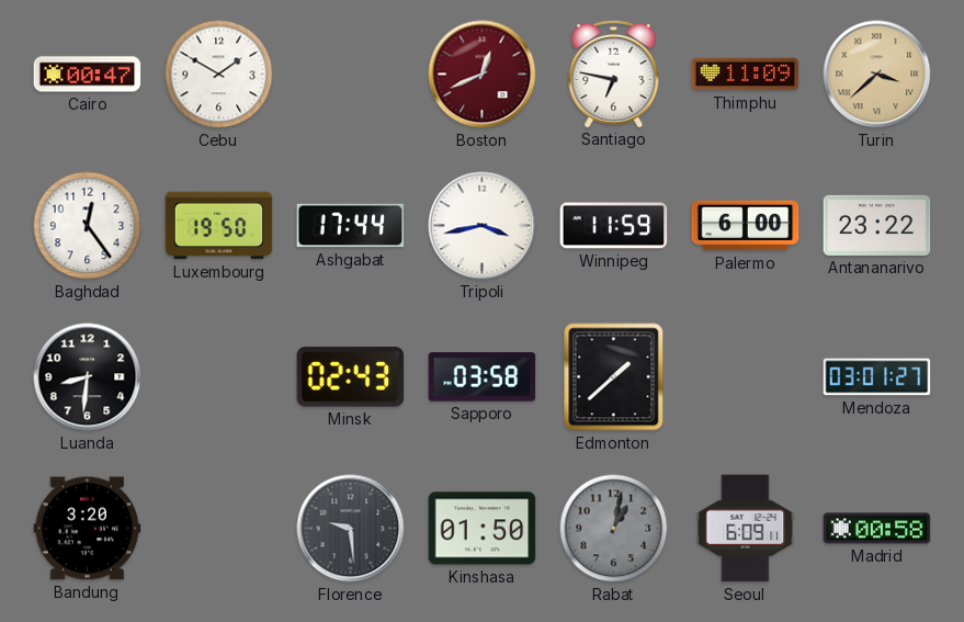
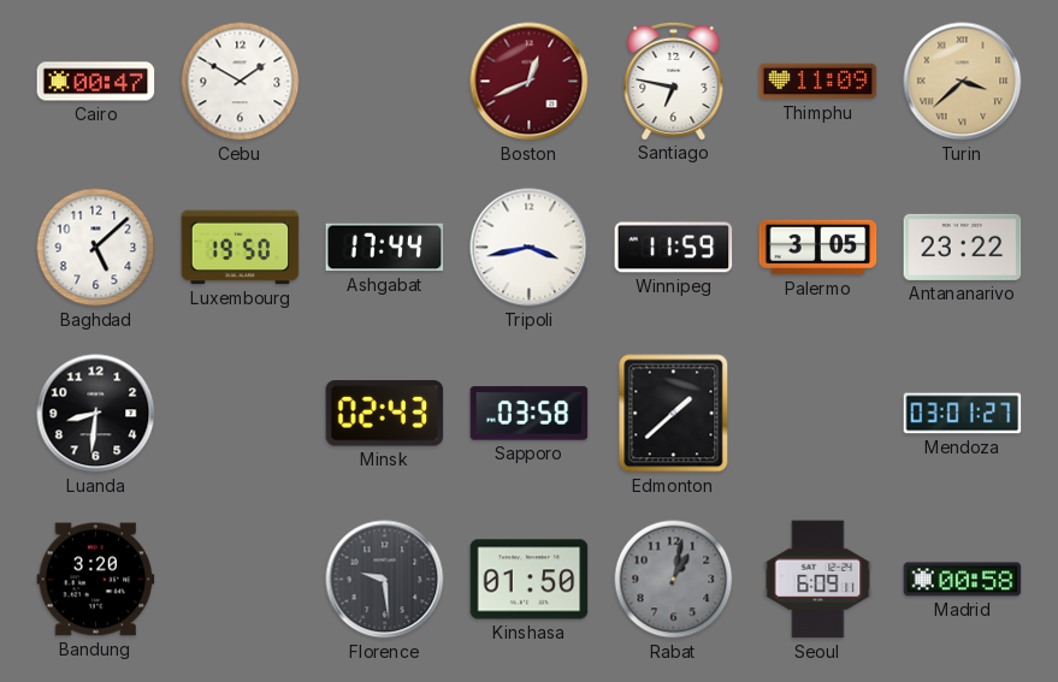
Baghdad: 12:24 -> 5:08 (96, 248)
Palermo: 6:00 -> 3:05 (818, 248)
